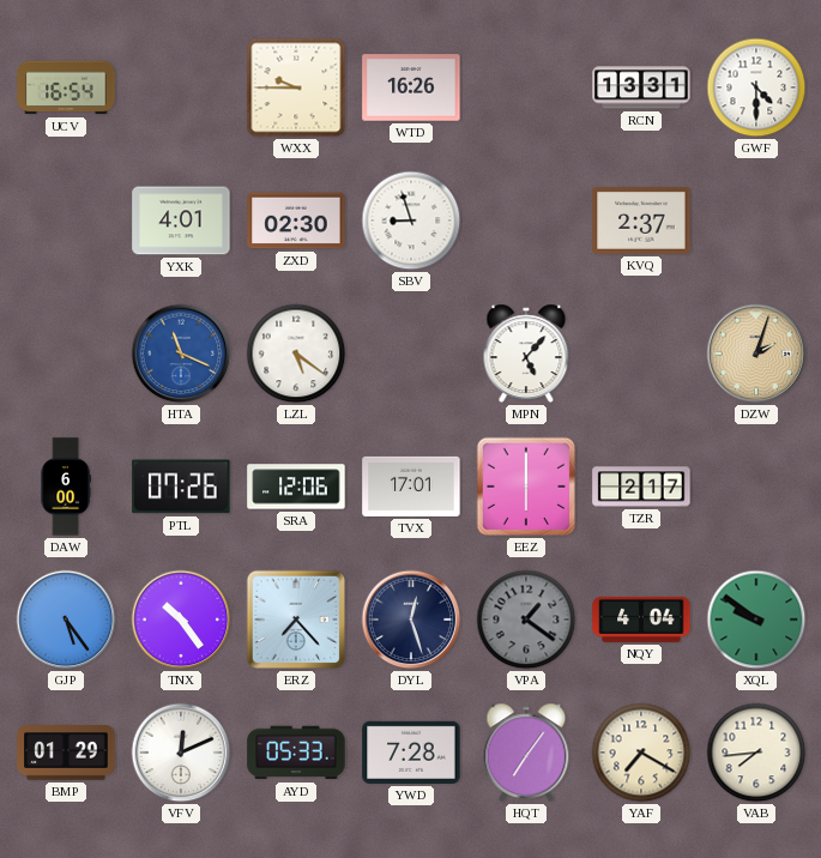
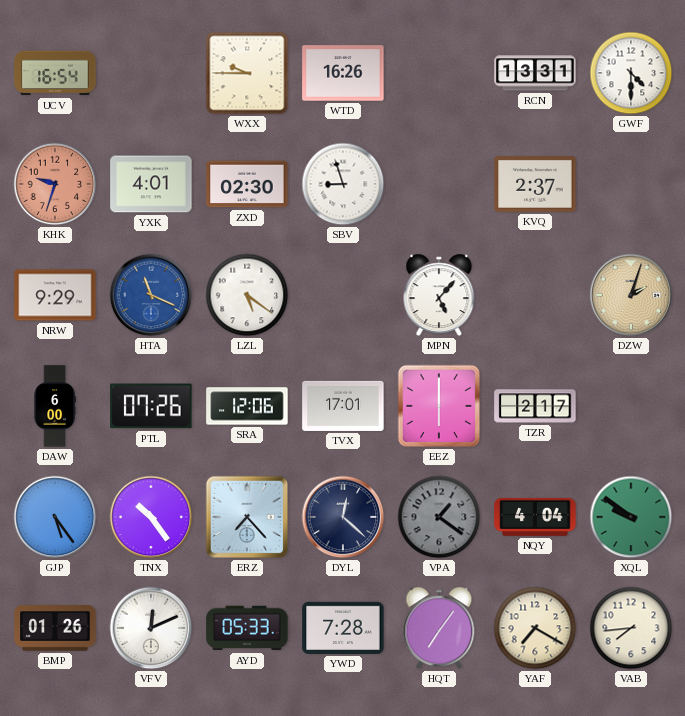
KHK: none -> 9:33 (55, 184)
NRW: none -> 9:29 (55, 295)
DYL: 12:27 -> 12:22 (343, 517)
BMP: 01:29 -> 01:26 (55, 628)
